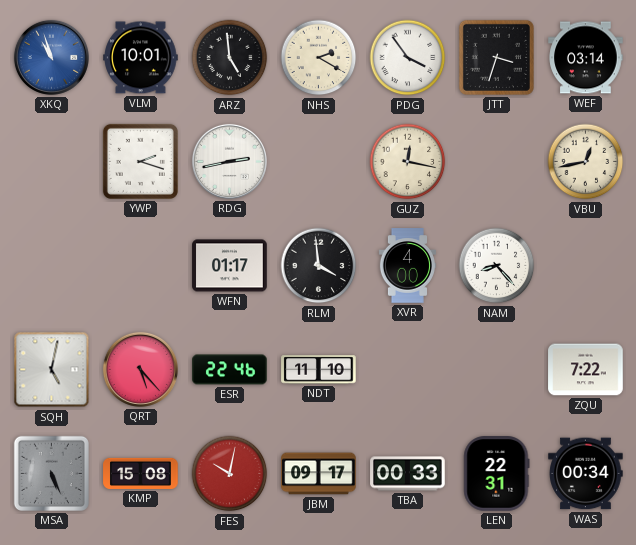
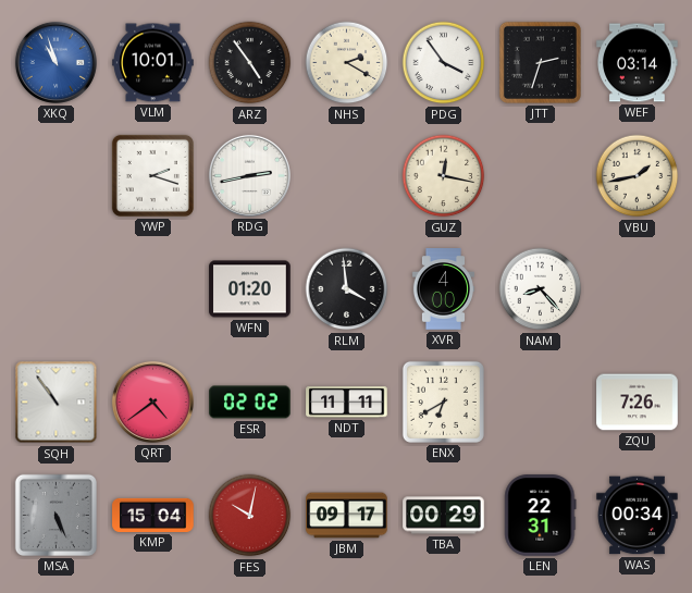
ARZ: 4:59 -> 4:54 (250, 63)
JTT: 3:33 -> 2:33 (540, 62)
VBU: 12:43 -> 1:43 (638, 176)
WFN: 01:17 -> 01:20 (250, 289)
SQH: 5:02 -> 10:54 (57, 403)
QRT: 5:23 -> 4:39 (152, 401)
ESR: 22:46 -> 02:02 (250, 403)
NDT: 11:10 -> 11:11 (347, 403)
ENX: none -> 6:40 (443, 401)
ZQU: 7:22 -> 7:26 (638, 403)
KMP: 15:08 -> 15:04 (153, 515)
TBA: 00:33 -> 00:29 (444, 516)
